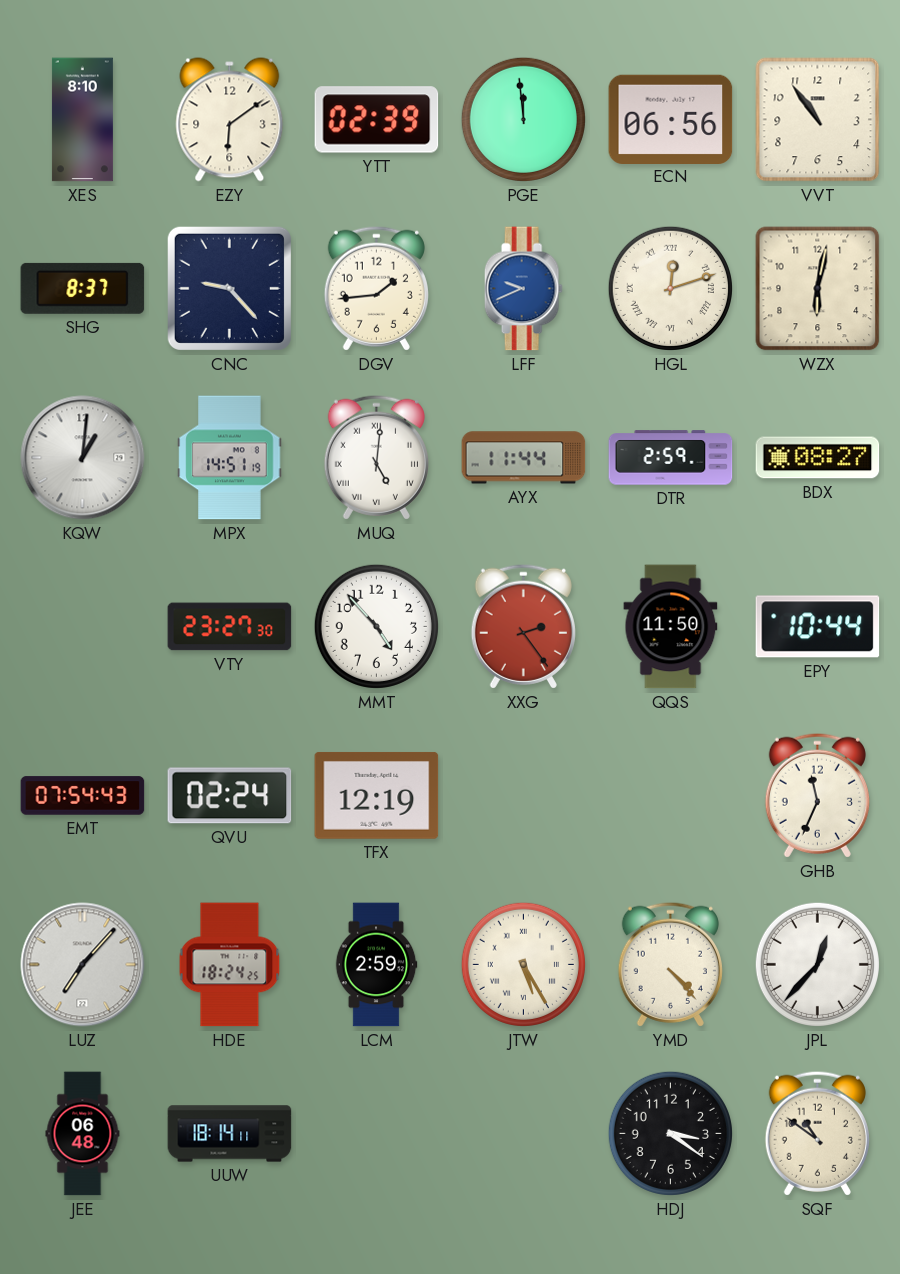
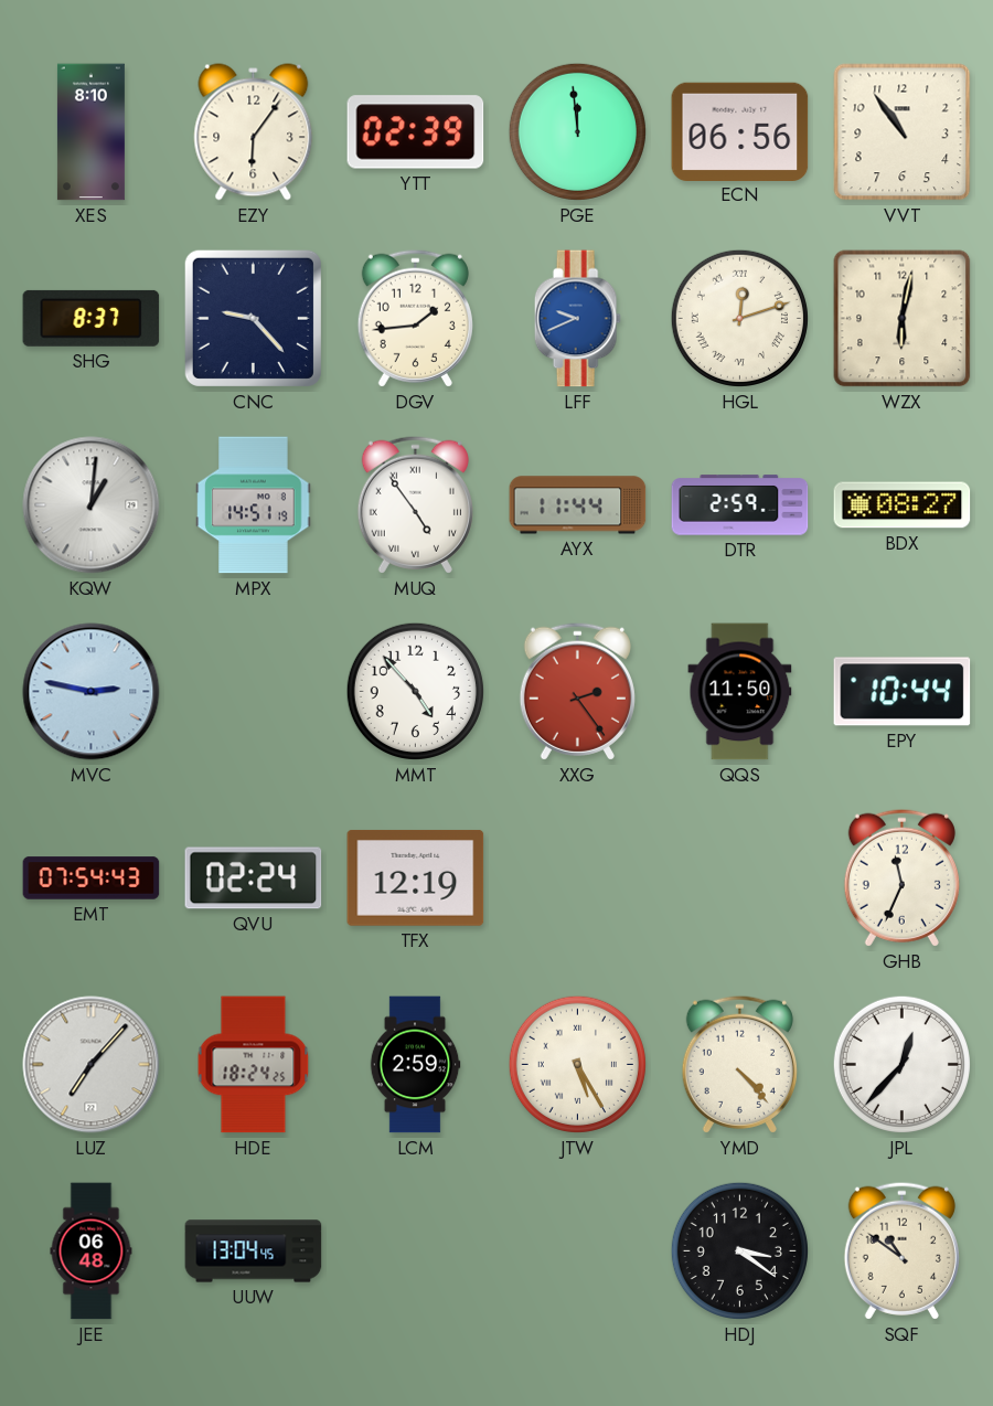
EZY: 6:09 -> 6:06 (254, 132)
MUQ: 5:01 -> 4:54 (415, 504)
MVC: none -> 2:47 (92, 692)
VTY: 23:27 -> none (230, 627)
UUW: 18:14 -> 13:04 (254, 1251)
